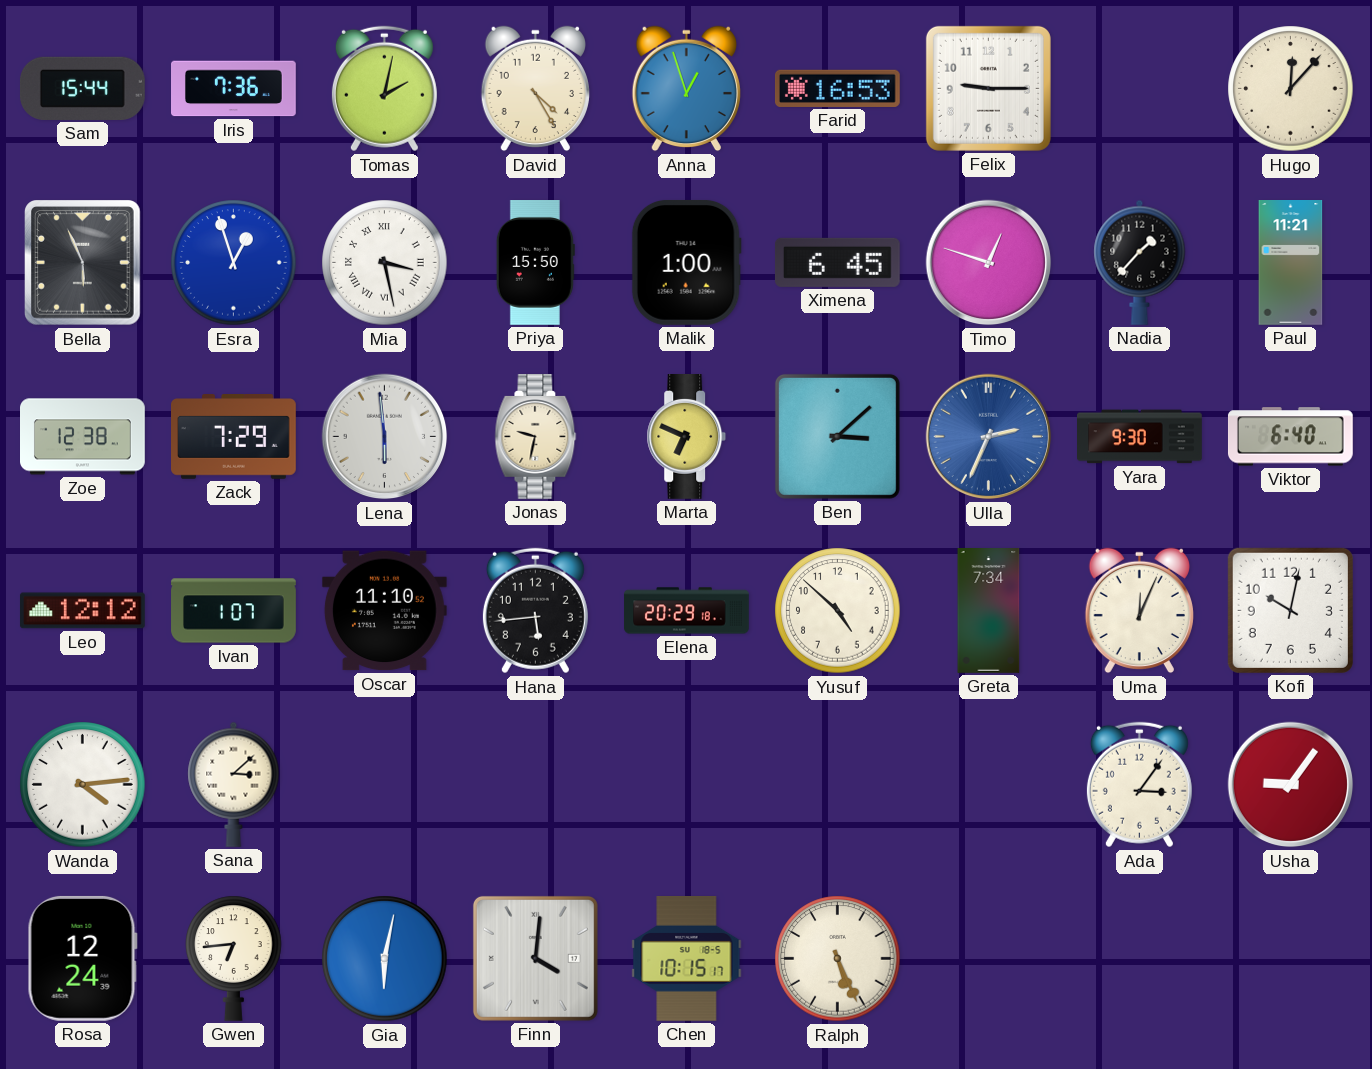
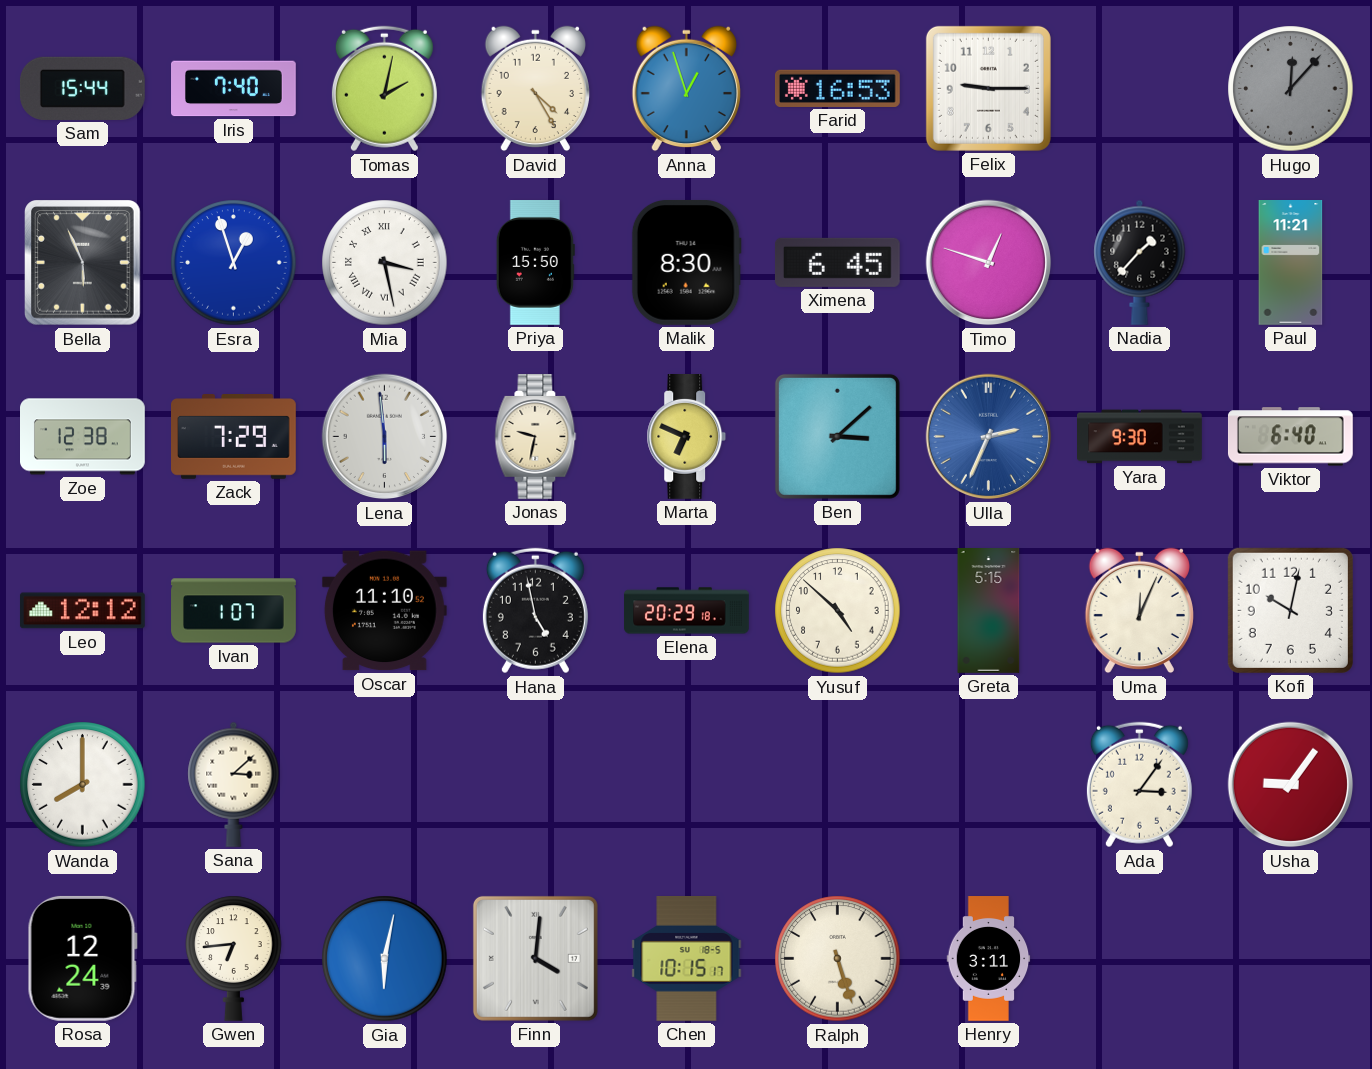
Iris: 7:36 -> 7:40 (234, 89)
Hugo dial: cream -> grey (1291, 89)
Malik: 1:00 -> 8:30 (686, 262)
Hana: 5:44 -> 4:58 (535, 611)
Greta: 7:34 -> 5:15 (989, 611)
Wanda: 4:14 -> 8:00 (83, 785)
Ralph: 5:26 -> 5:27 (838, 959)
Henry: none -> 3:11 (989, 959)
